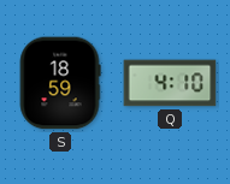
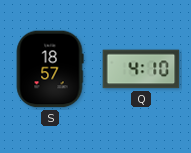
S: 18:59 -> 18:57 (50, 69)
